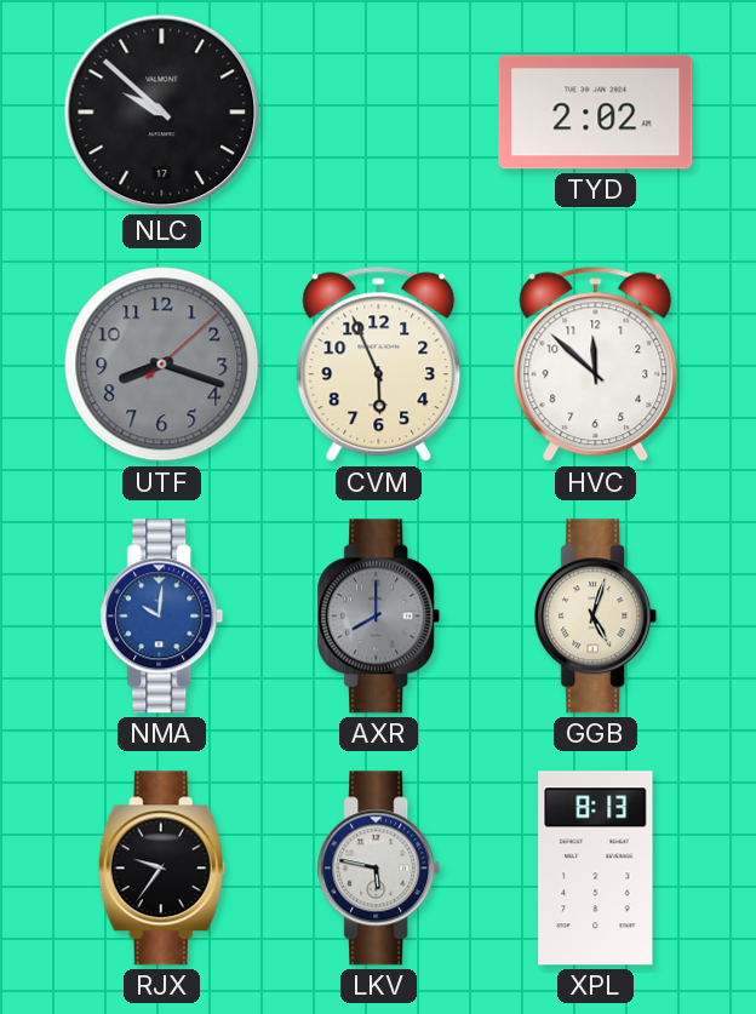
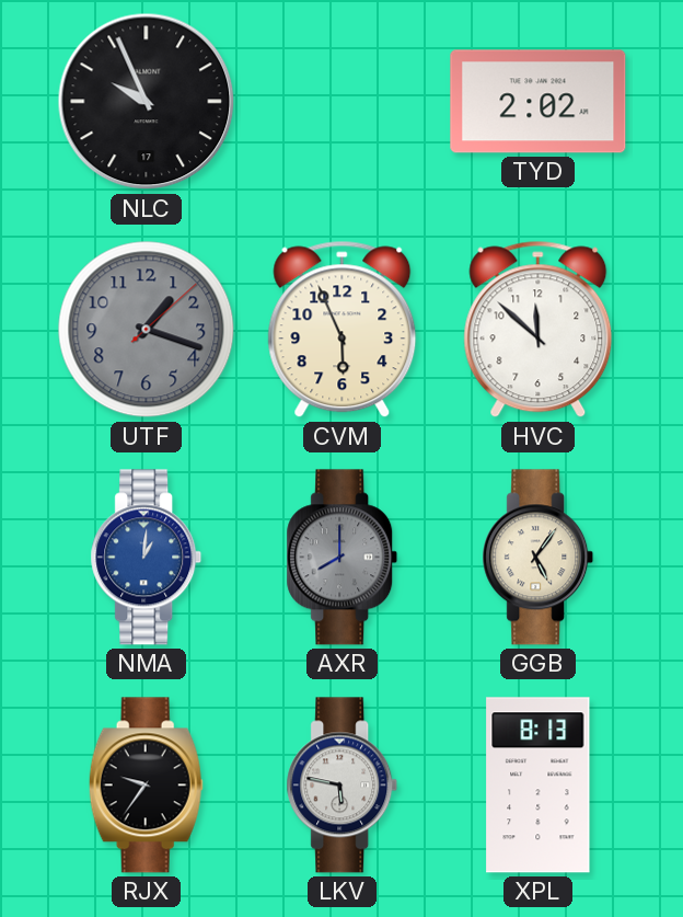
NLC: 9:52 -> 9:56 (147, 102)
UTF: 8:18 -> 1:18 (147, 330)
NMA: 10:01 -> 1:01 (147, 558)
GGB: 5:03 -> 5:06 (539, 558)
